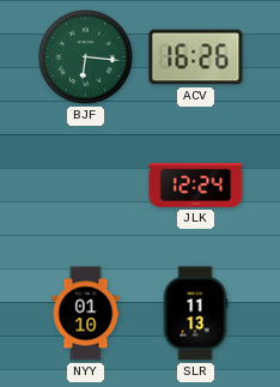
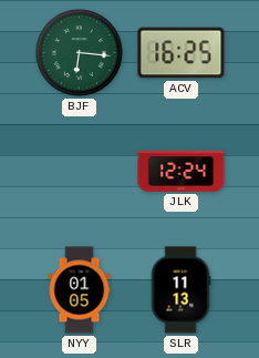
ACV: 16:26 -> 16:25 (182, 53)
NYY: 01:10 -> 01:05 (80, 290)
